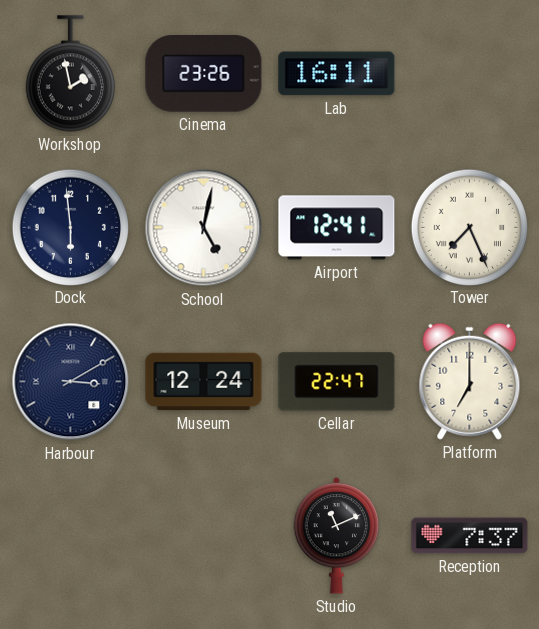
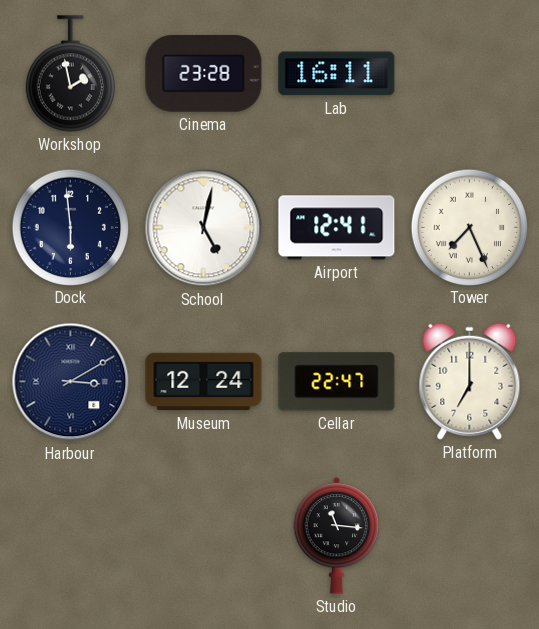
Cinema: 23:26 -> 23:28 (204, 74)
Studio: 11:11 -> 11:16 (337, 536)
Reception: 7:37 -> none (470, 536)
